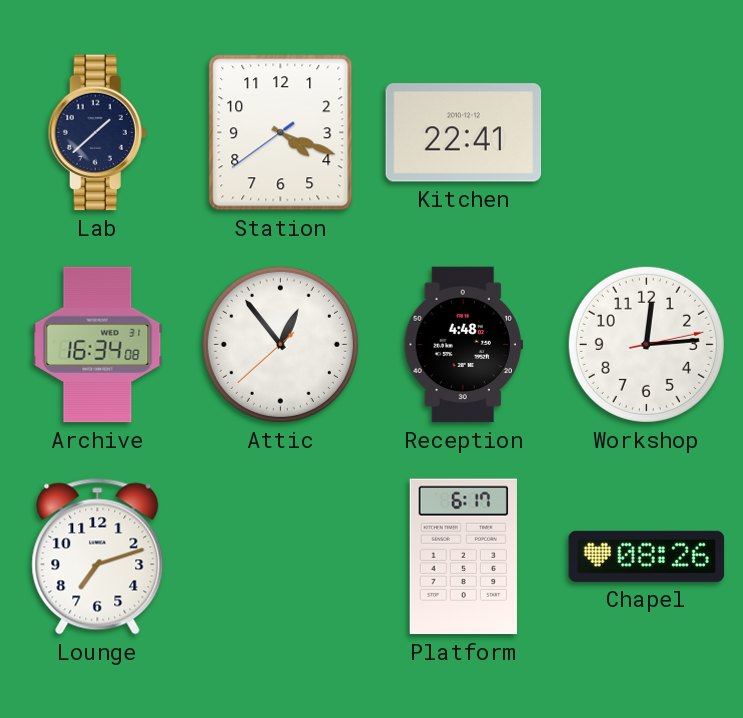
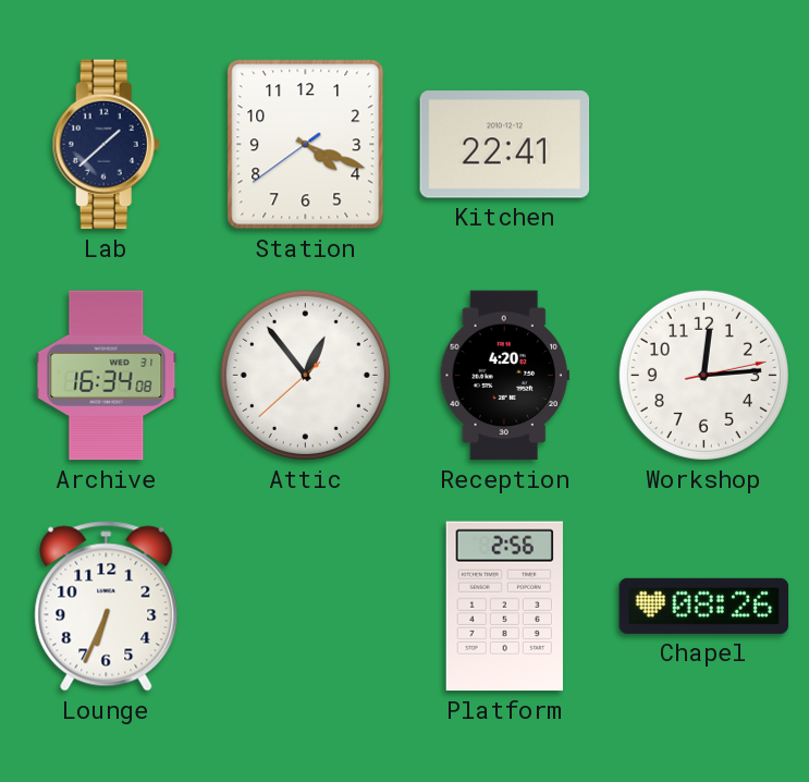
Reception: 4:48 -> 4:20 (504, 376)
Lounge: 7:12 -> 6:34 (107, 607)
Platform: 6:17 -> 2:56 (504, 607)
